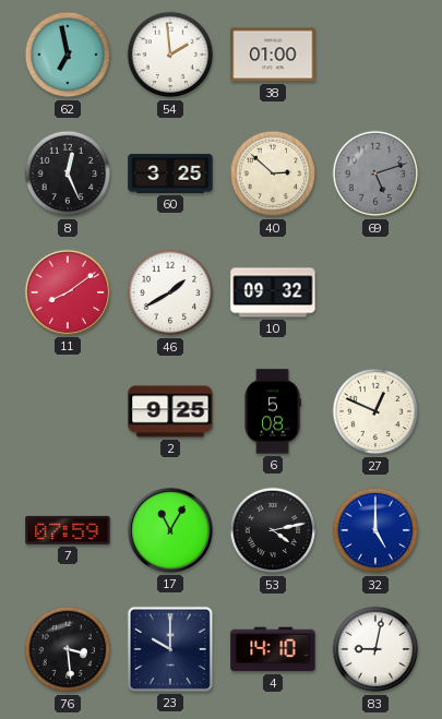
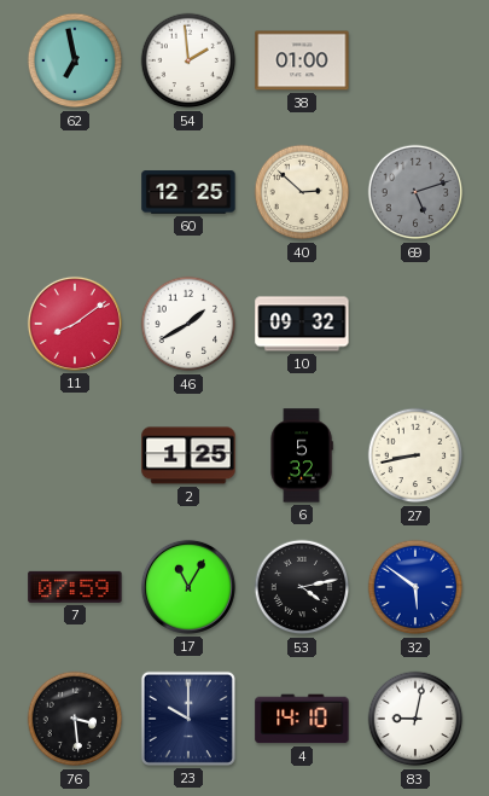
8: 12:26 -> none (68, 173)
60: 3:25 -> 12:25 (188, 192)
2: 9:25 -> 1:25 (188, 455)
6: 5:08 -> 5:32 (302, 455)
27: 12:49 -> 8:43 (415, 455)
32: 5:00 -> 5:51 (415, 587)
